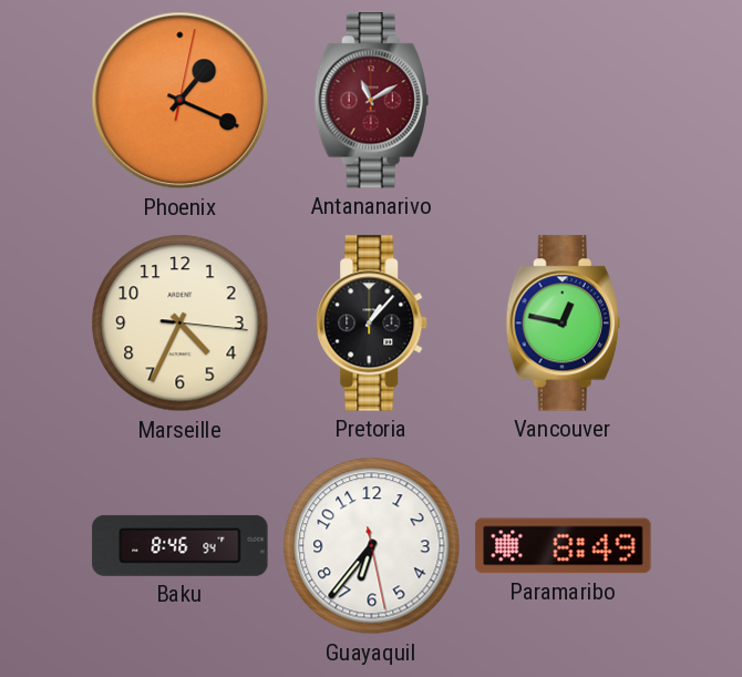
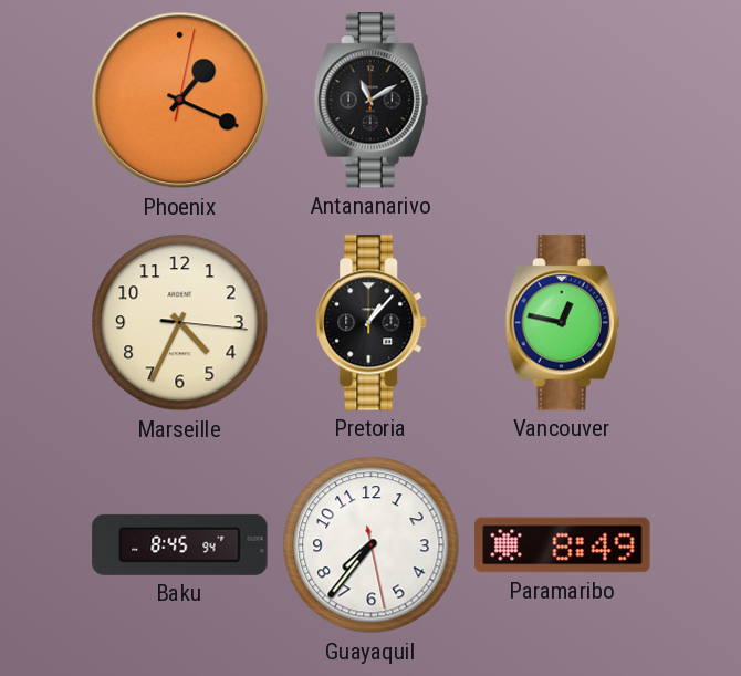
Antananarivo dial: burgundy -> black (370, 101)
Baku: 8:46 -> 8:45 (180, 544)
Guayaquil: 6:36 -> 7:36 (372, 545)
